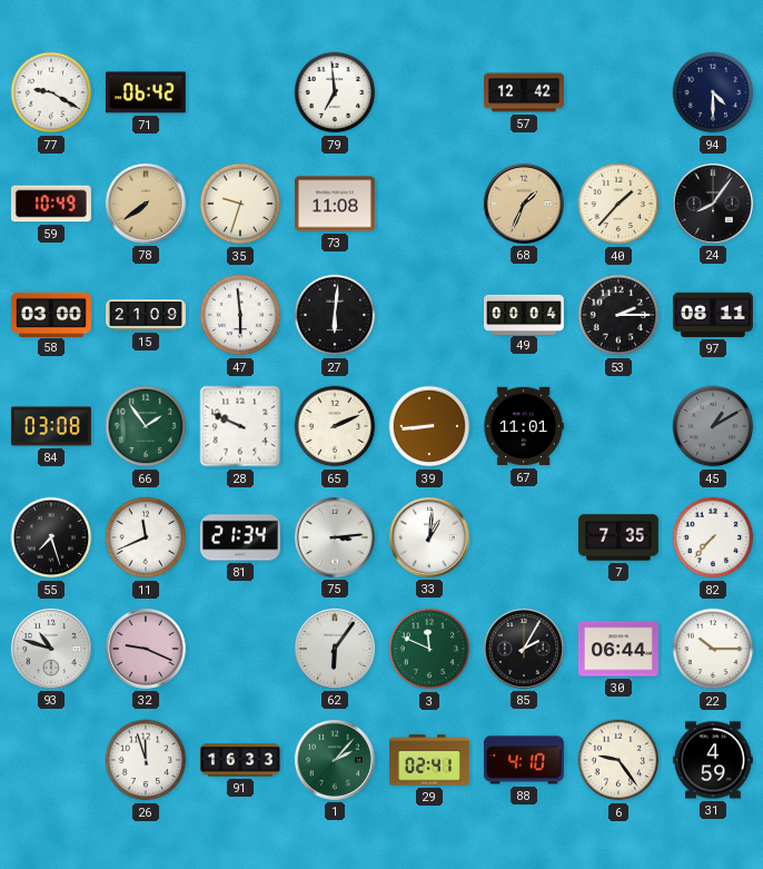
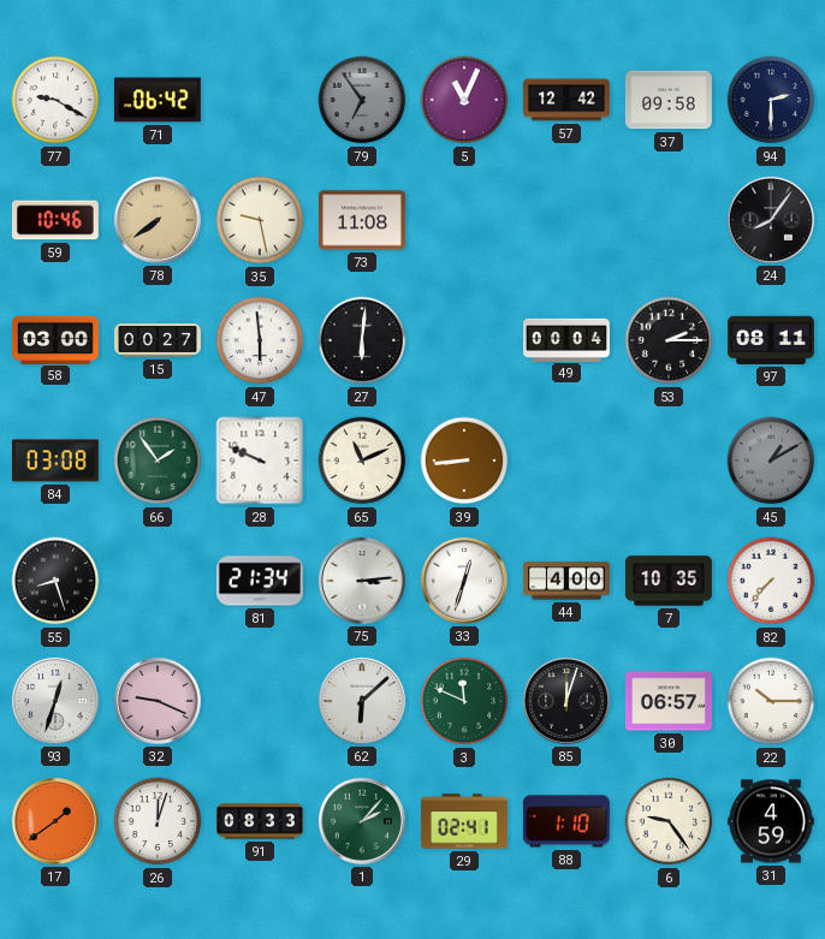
79: 6:59 -> 6:54 (362, 100)
79 dial: white -> grey (362, 100)
5: none -> 11:04 (464, 100)
37: none -> 09:58 (669, 100)
94: 4:30 -> 2:30 (771, 100)
59: 10:49 -> 10:46 (55, 220)
35: 9:33 -> 9:28 (260, 220)
68: 1:34 -> none (524, 204)
40: 1:37 -> none (618, 204)
15: 21:09 -> 00:27 (159, 340)
65: 2:11 -> 11:11 (362, 460)
67: 11:01 -> none (524, 426)
55: 7:27 -> 8:27 (55, 581)
11: 11:41 -> none (146, 537)
33: 1:01 -> 12:33 (464, 581)
44: none -> 4:00 (566, 581)
7: 7:35 -> 10:35 (669, 581)
93: 10:48 -> 12:33 (55, 701)
62: 6:06 -> 6:08 (362, 701)
85: 2:05 -> 12:03 (566, 701)
30: 06:44 -> 06:57 (669, 701)
17: none -> 1:39 (55, 821)
26: 11:57 -> 12:03 (158, 821)
91: 16:33 -> 08:33 (260, 821)
88: 4:10 -> 1:10 (566, 821)
